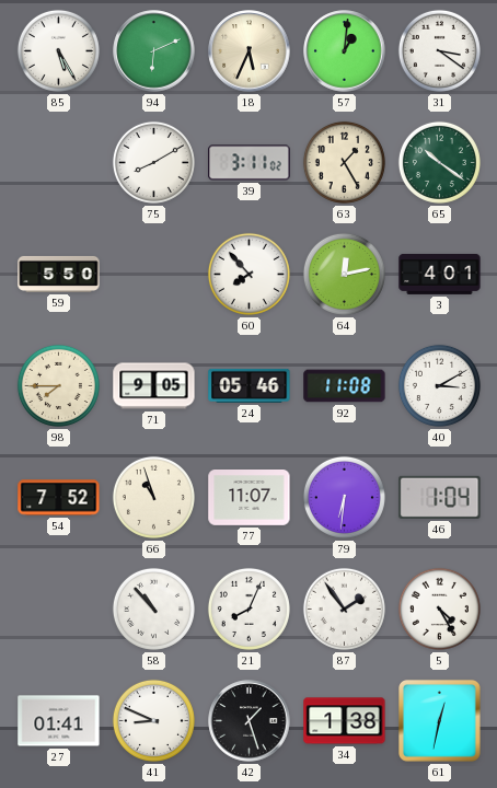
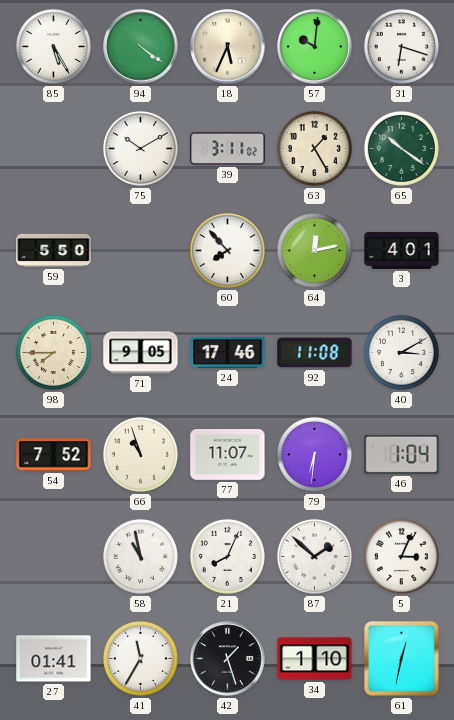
94: 6:11 -> 4:21 (141, 47)
57: 1:01 -> 10:01 (315, 47)
31: 3:21 -> 6:18 (401, 46)
75: 8:10 -> 10:10 (140, 148)
24: 05:46 -> 17:46 (228, 352)
58: 10:53 -> 10:58 (140, 556)
87: 1:54 -> 1:52 (314, 556)
5: 4:25 -> 3:04 (401, 556)
41: 8:49 -> 11:35 (140, 658)
34: 1:38 -> 1:10 (315, 659)
